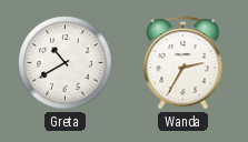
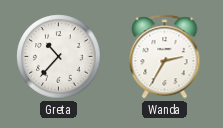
Greta: 10:40 -> 10:37 (59, 57)
